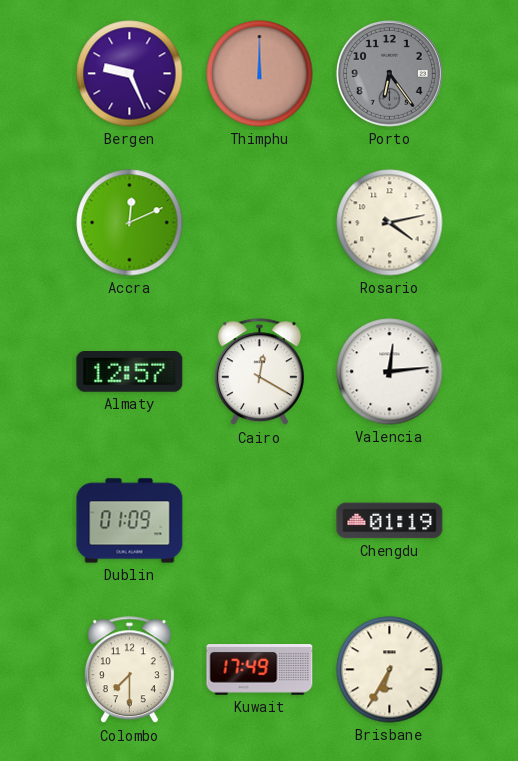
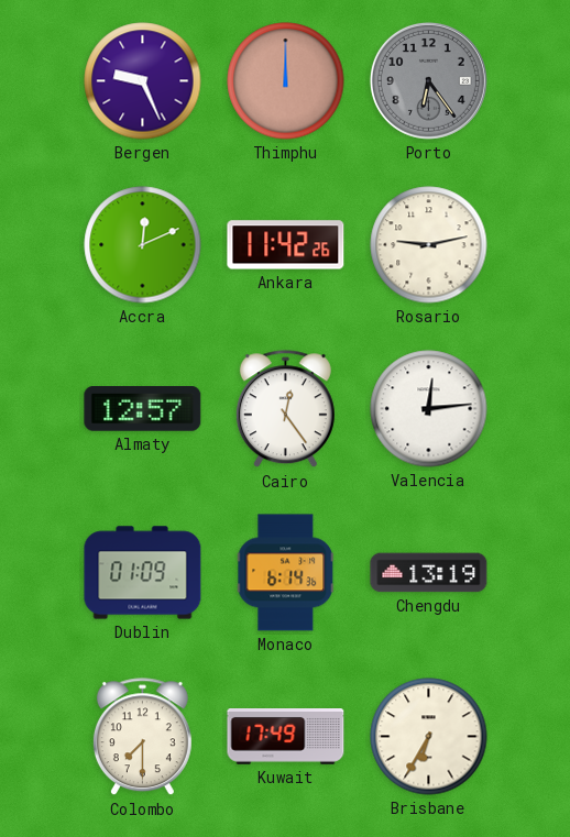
Ankara: none -> 11:42 (286, 245)
Rosario: 4:13 -> 9:13 (429, 245)
Cairo: 12:20 -> 12:24 (285, 409)
Monaco: none -> 6:14 (286, 573)
Chengdu: 01:19 -> 13:19 (429, 573)
